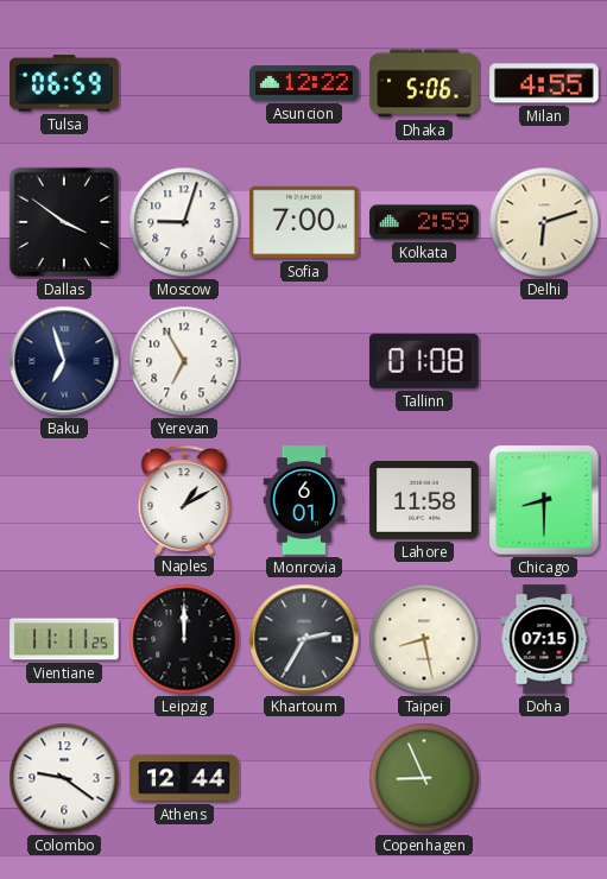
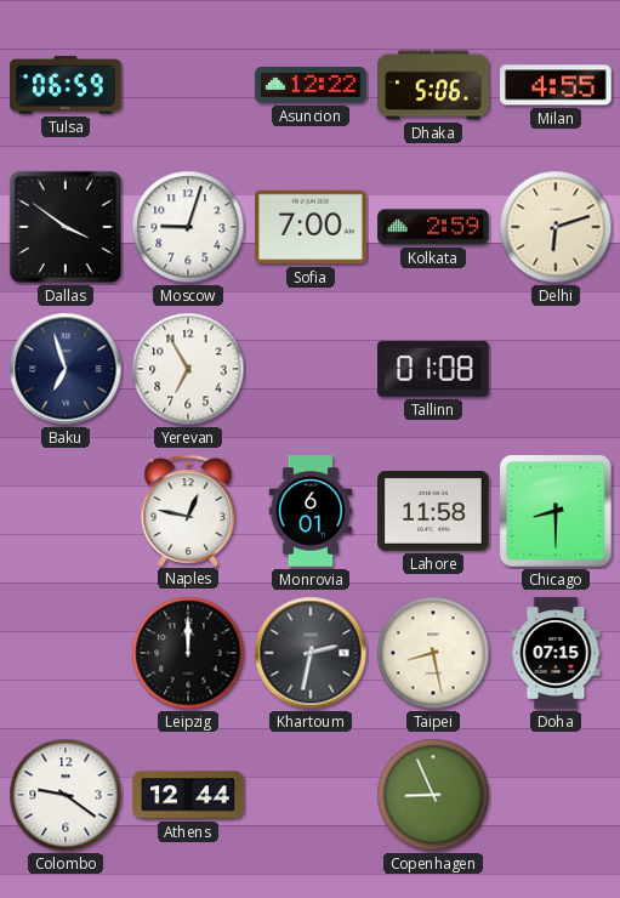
Naples: 1:10 -> 12:47 (188, 510)
Vientiane: 11:11 -> none (64, 639)
Khartoum: 2:35 -> 2:32 (311, 653)
